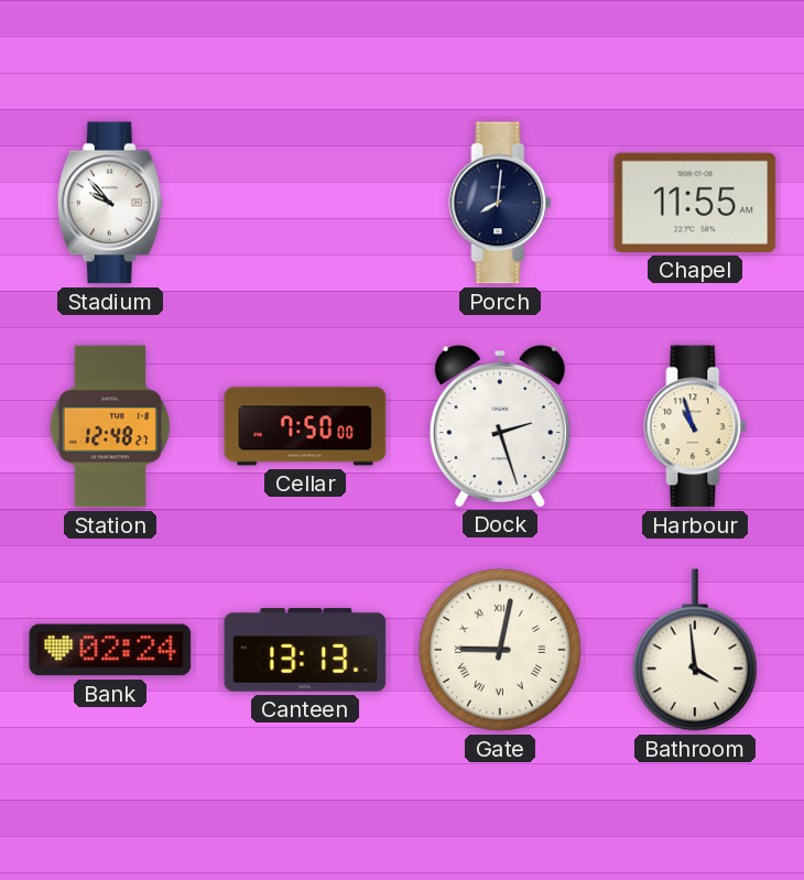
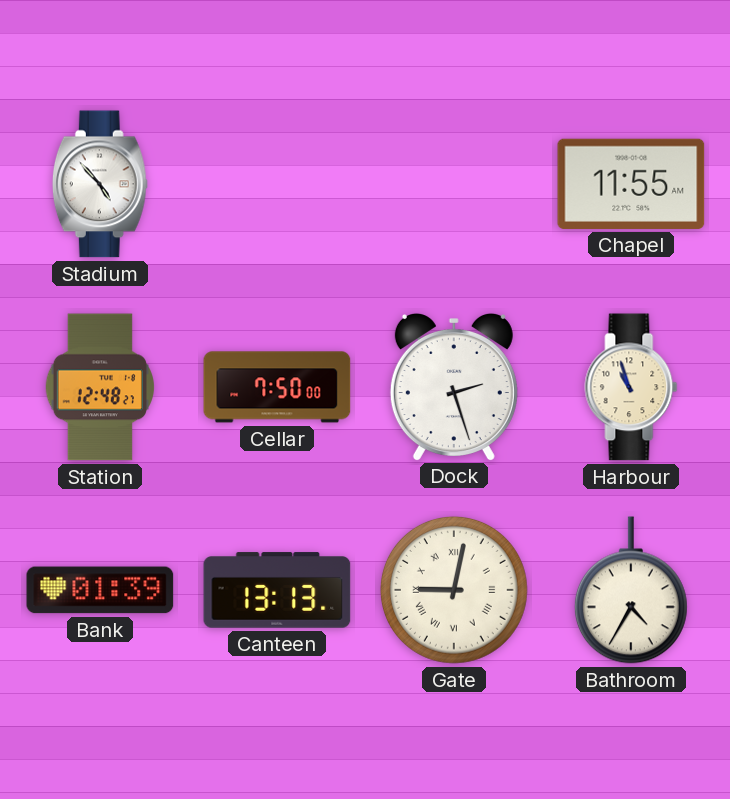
Stadium: 9:53 -> 4:53 (100, 184)
Porch: 8:01 -> none (500, 203)
Bank: 02:24 -> 01:39 (100, 590)
Bathroom: 3:59 -> 4:35 (631, 590)
